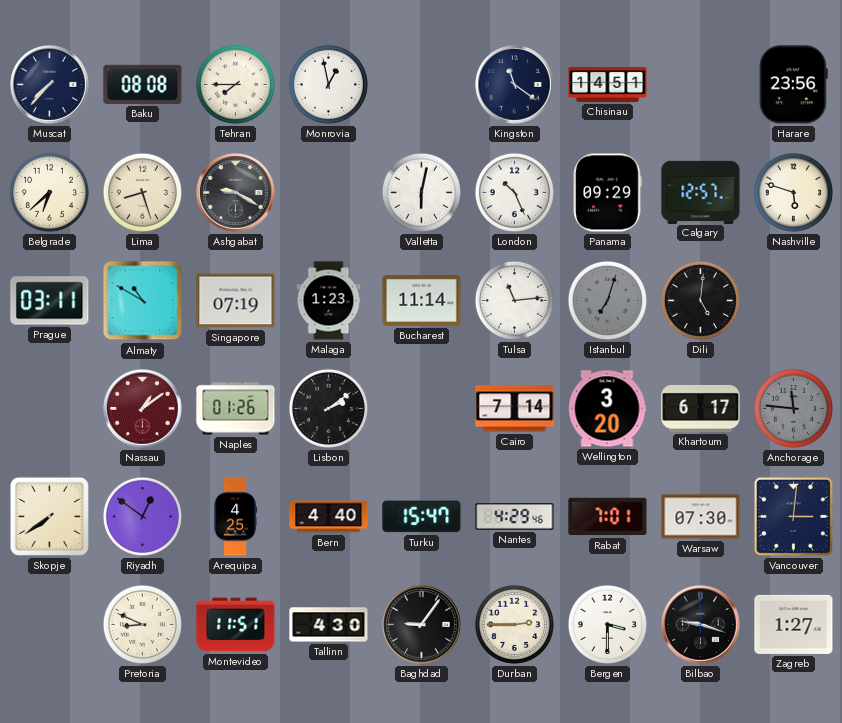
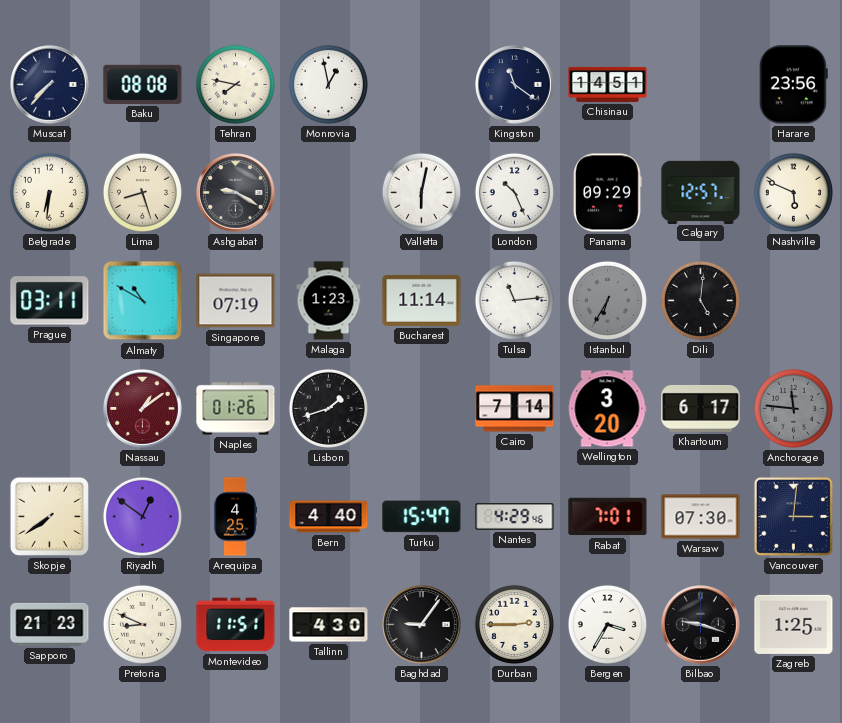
Tehran: 7:45 -> 7:47 (235, 84)
Belgrade: 6:38 -> 6:31 (49, 192)
Nashville: 5:48 -> 5:49 (793, 192)
Istanbul: 7:03 -> 6:35 (607, 300)
Lisbon: 2:09 -> 1:42 (328, 408)
Sapporo: none -> 21:23 (50, 624)
Bergen: 3:30 -> 3:35 (607, 624)
Zagreb: 1:27 -> 1:25 (794, 624)
